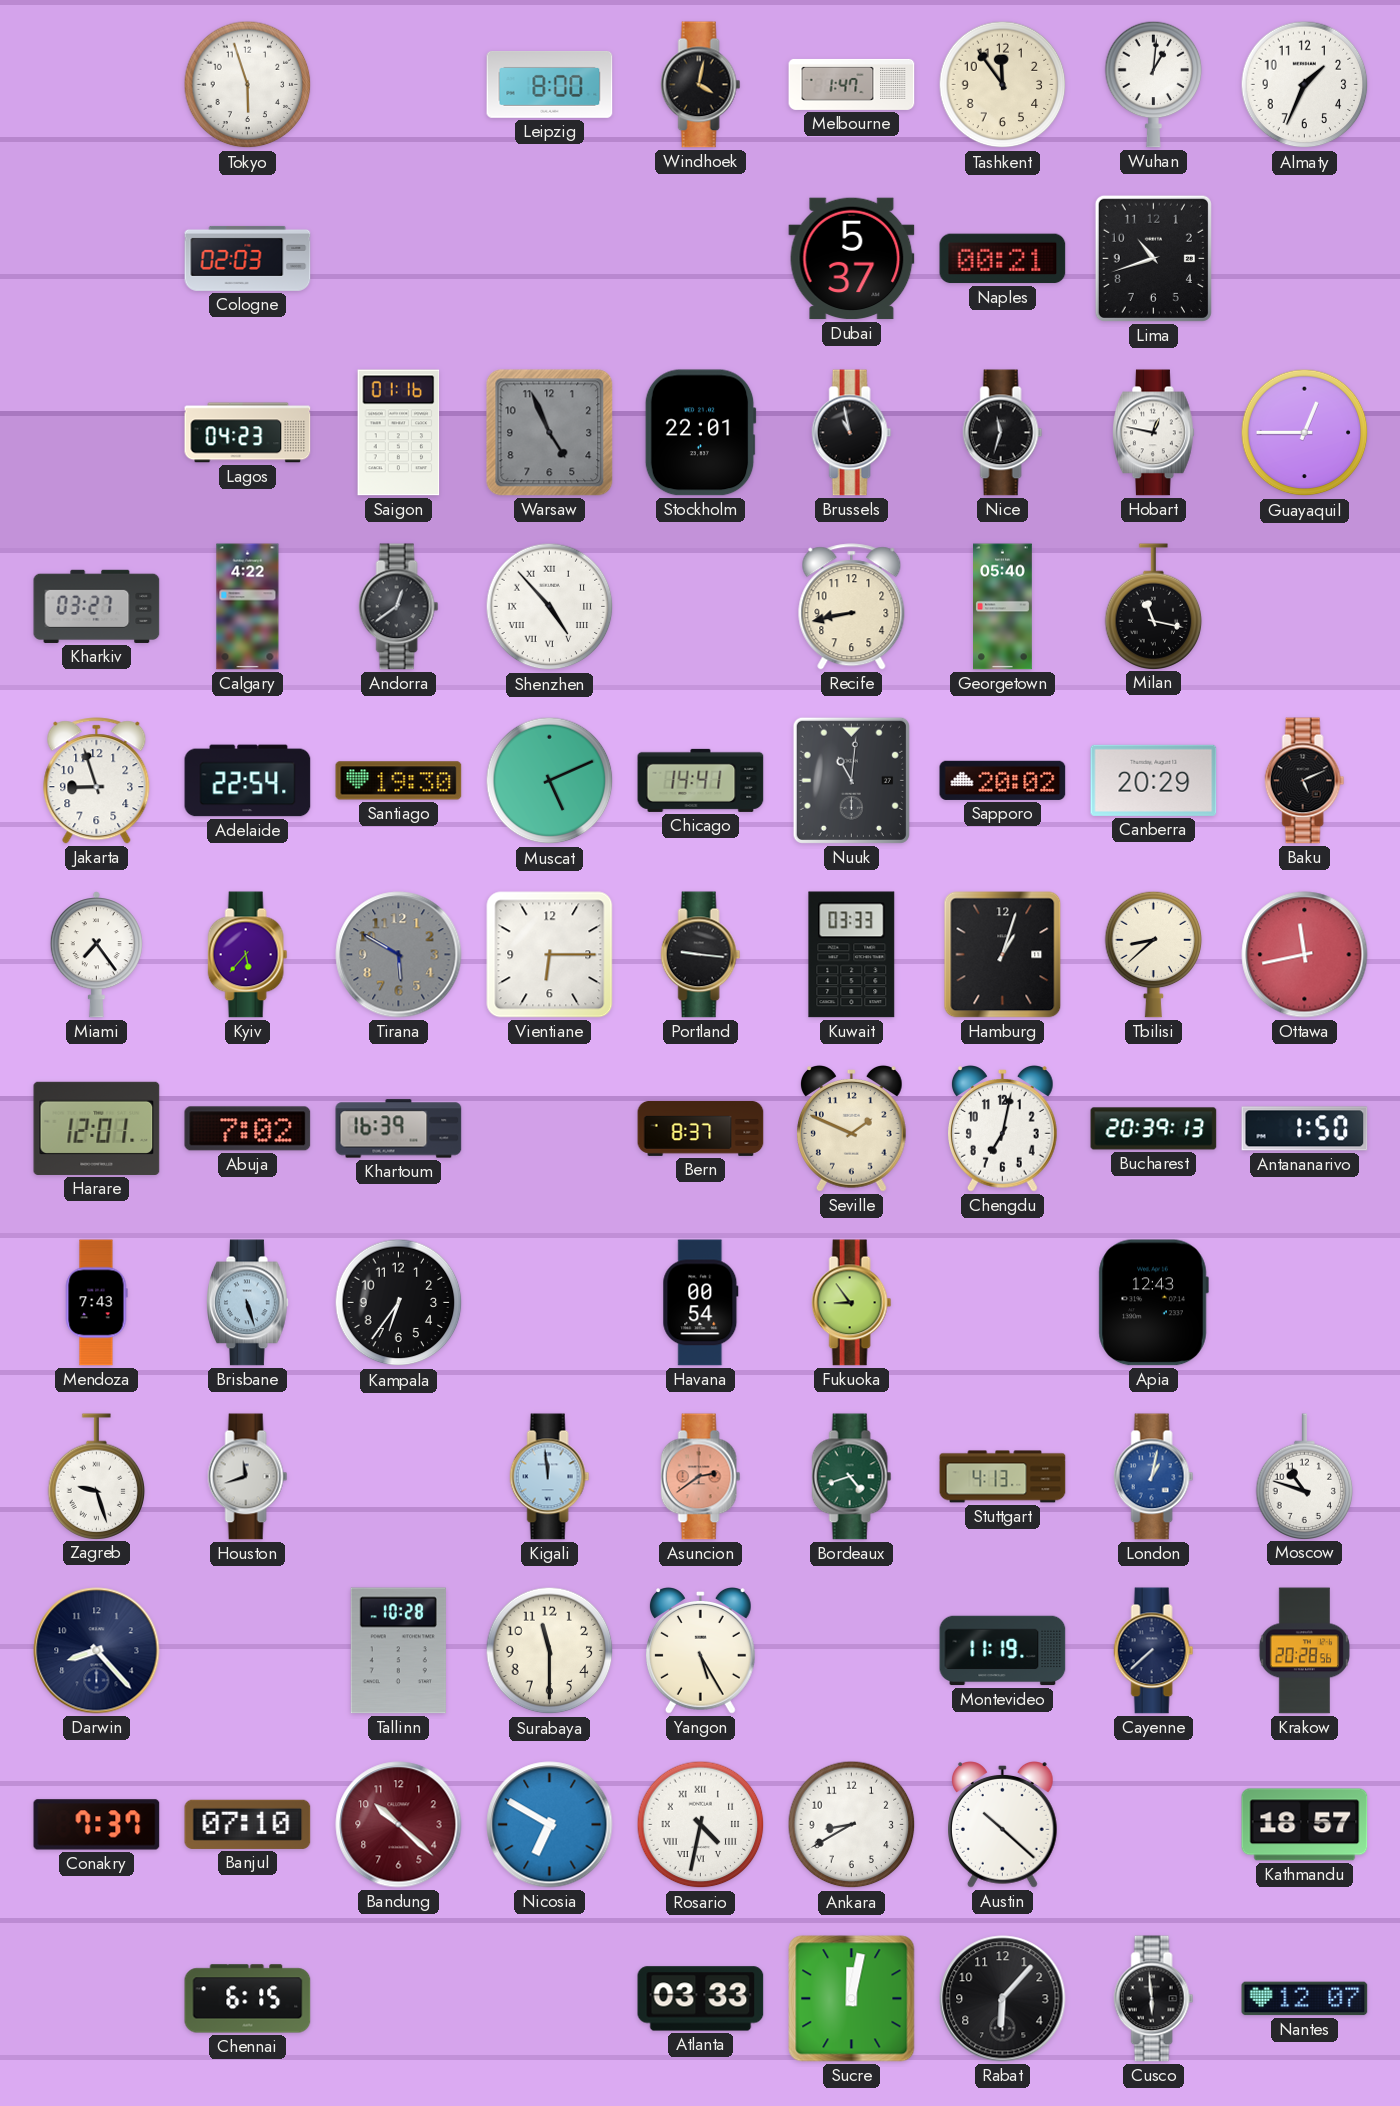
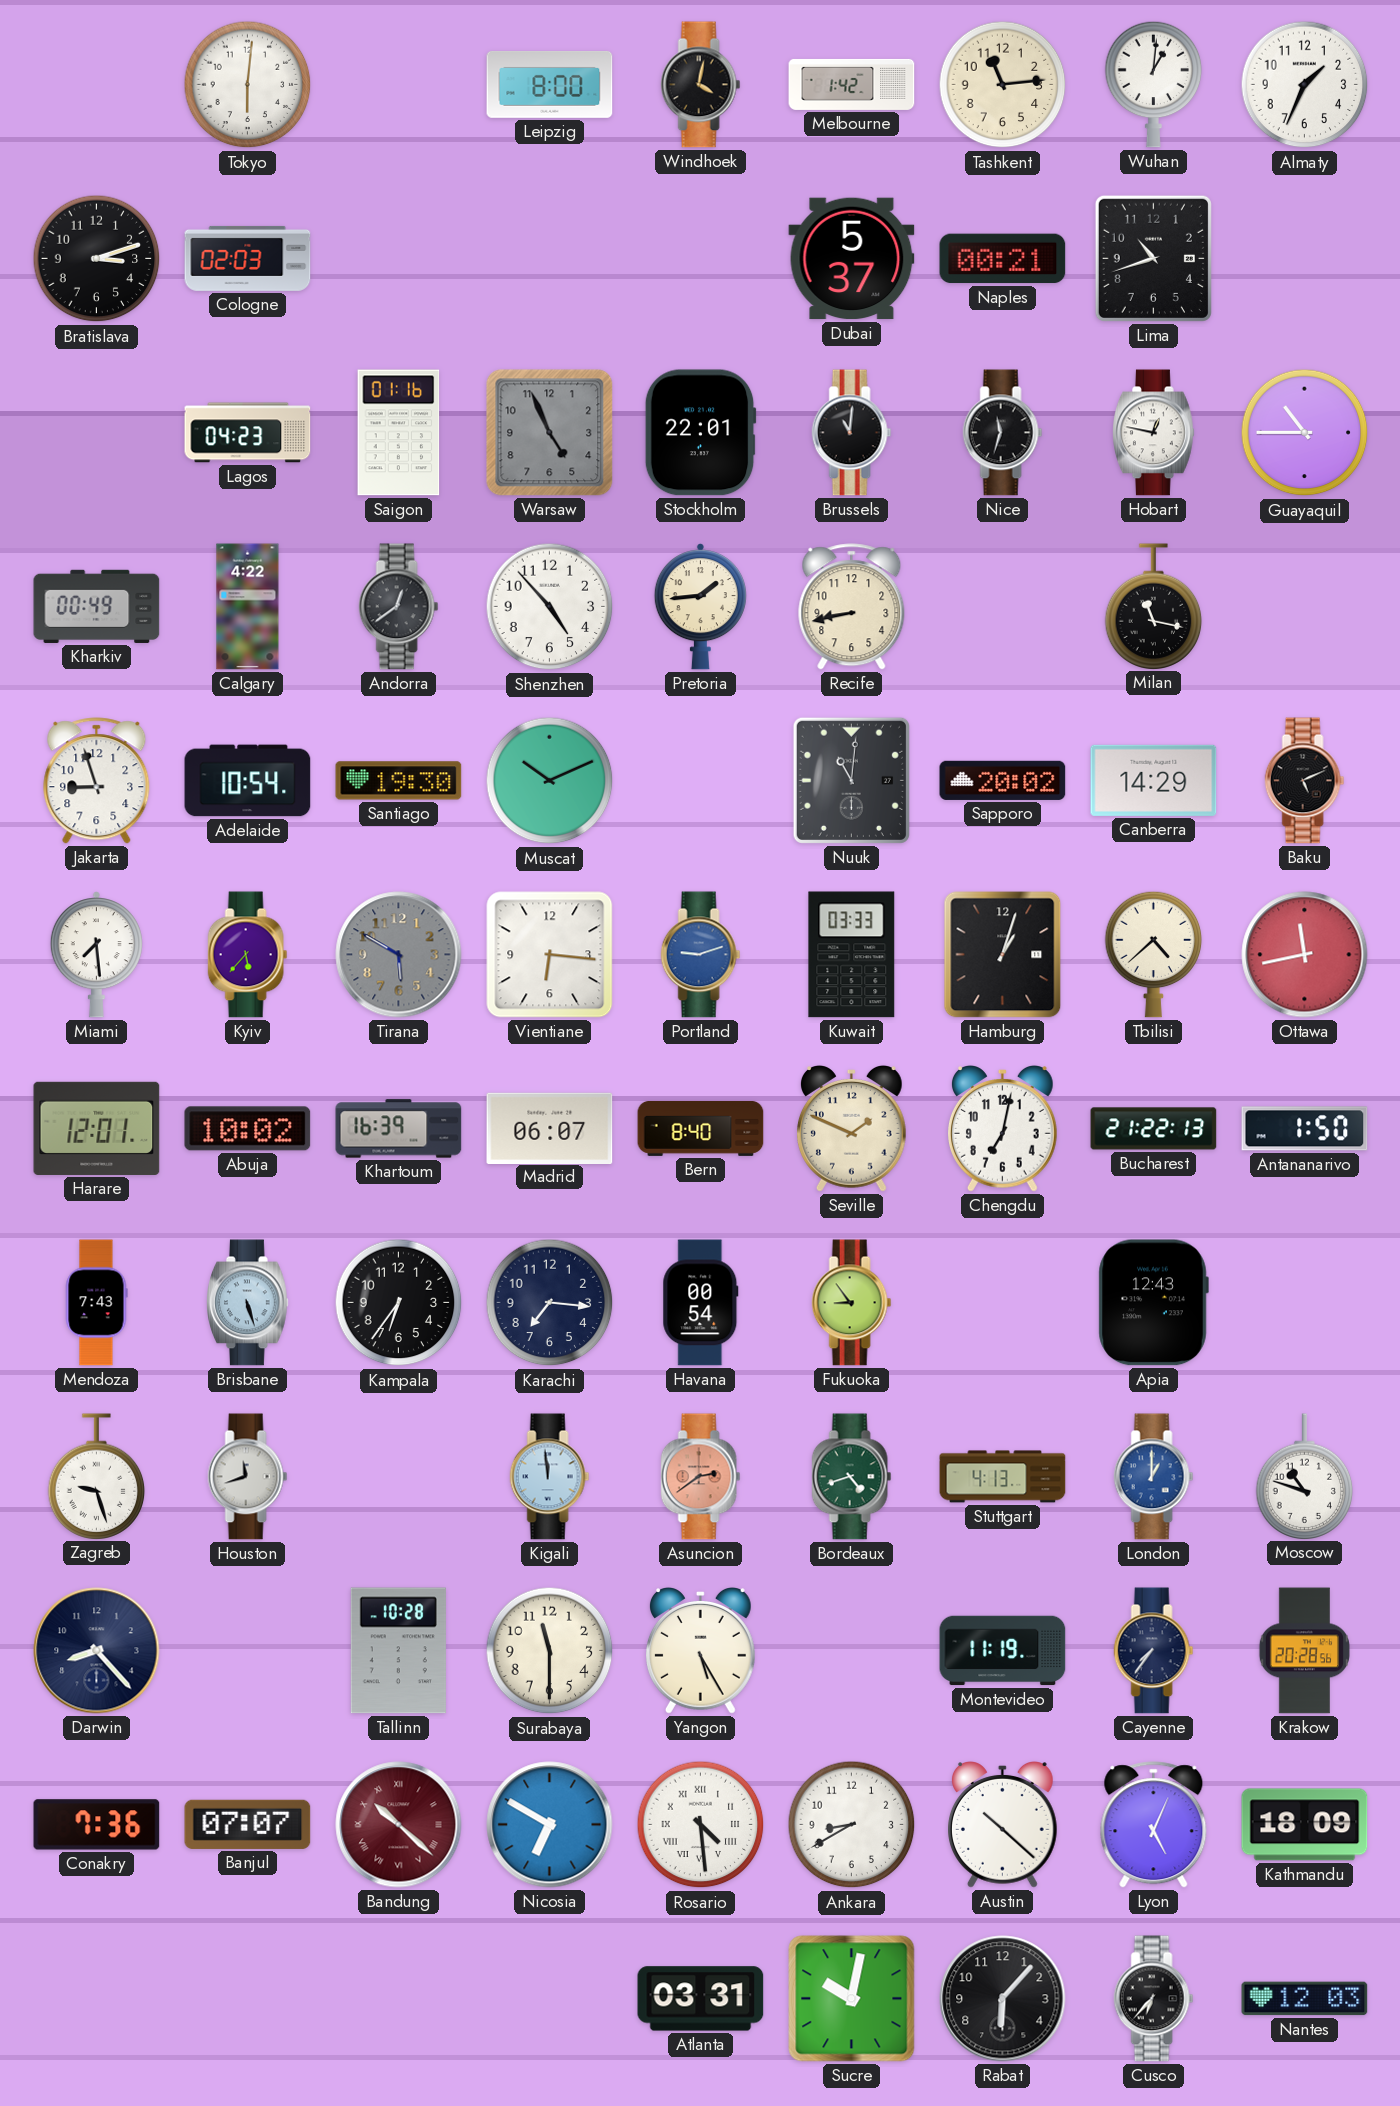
Tokyo: 5:57 -> 6:01 (248, 85)
Melbourne: 1:47 -> 1:42 (852, 84)
Tashkent: 11:54 -> 11:14 (1003, 85)
Bratislava: none -> 3:12 (97, 259)
Brussels: 10:58 -> 11:01 (852, 433)
Guayaquil: 12:45 -> 10:45 (1305, 433)
Kharkiv: 03:27 -> 00:49 (97, 606)
Shenzhen numerals: Roman -> Arabic (550, 607)
Pretoria: none -> 1:44 (700, 607)
Georgetown: 05:40 -> none (1003, 607)
Adelaide: 22:54 -> 10:54 (248, 781)
Muscat: 5:11 -> 10:11 (550, 781)
Chicago: 14:41 -> none (701, 780)
Canberra: 20:29 -> 14:29 (1154, 780)
Miami: 7:24 -> 7:29 (96, 955)
Vientiane: 6:15 -> 6:16 (550, 955)
Portland: 9:16 -> 9:12 (701, 955)
Portland dial: black -> blue (701, 955)
Tbilisi: 8:38 -> 4:38 (1154, 954)
Abuja: 7:02 -> 10:02 (248, 1129)
Madrid: none -> 06:07 (550, 1128)
Bern: 8:37 -> 8:40 (701, 1128)
Bucharest: 20:39 -> 21:22 (1154, 1129)
Karachi: none -> 7:16 (550, 1303)
London: 1:02 -> 1:00 (1154, 1477)
Cayenne: 7:38 -> 7:36 (1154, 1651)
Conakry: 7:37 -> 7:36 (97, 1825)
Banjul: 07:10 -> 07:07 (248, 1824)
Bandung numerals: Arabic -> Roman (399, 1825)
Rosario: 4:32 -> 4:29 (701, 1825)
Lyon: none -> 5:04 (1154, 1825)
Kathmandu: 18:57 -> 18:09 (1305, 1825)
Chennai: 6:15 -> none (248, 1999)
Atlanta: 03:33 -> 03:31 (701, 1999)
Sucre: 12:02 -> 10:02 (852, 1999)
Cusco: 5:59 -> 6:37 (1154, 1999)
Nantes: 12:07 -> 12:03 (1305, 1999)
